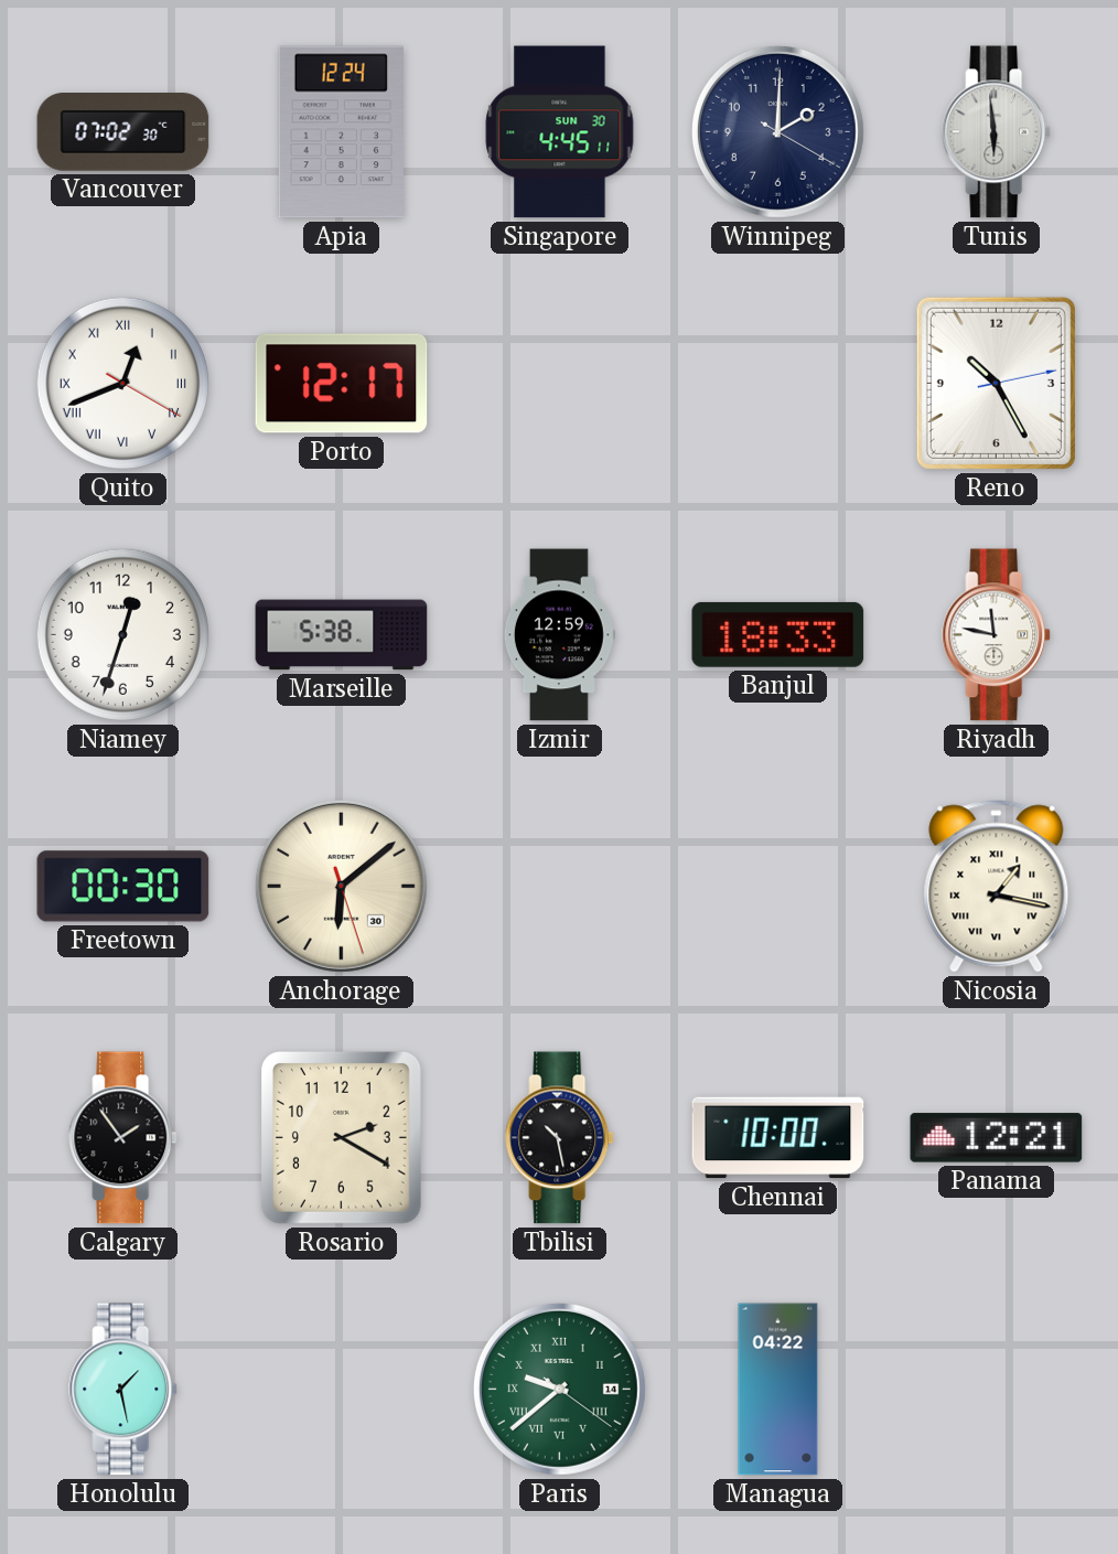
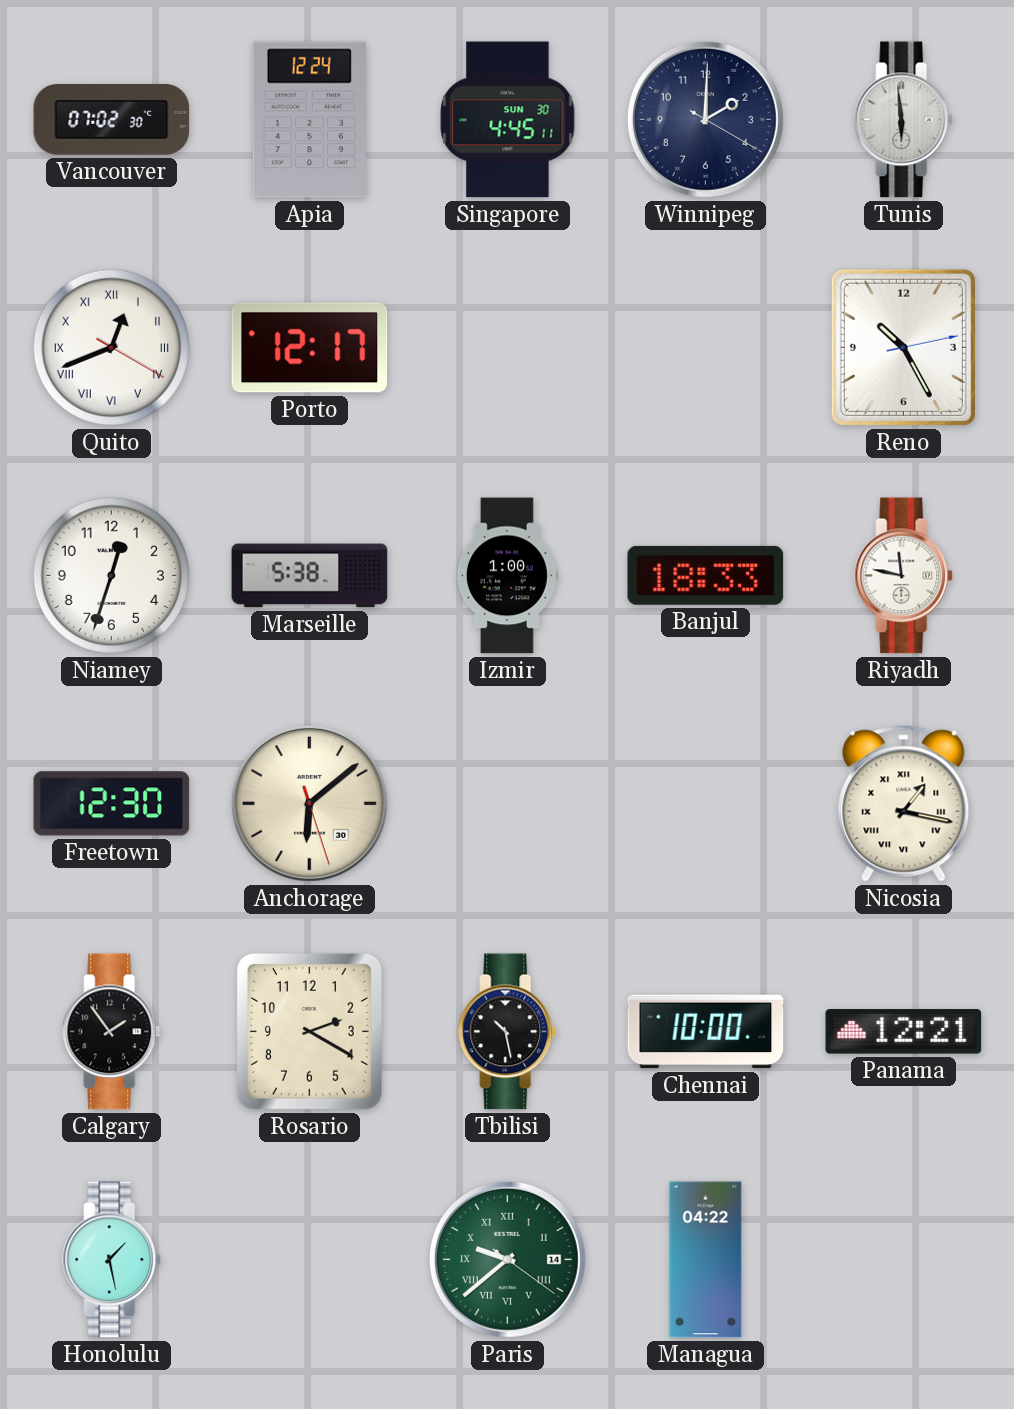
Izmir: 12:59 -> 1:00 (507, 576)
Freetown: 00:30 -> 12:30 (112, 804)
